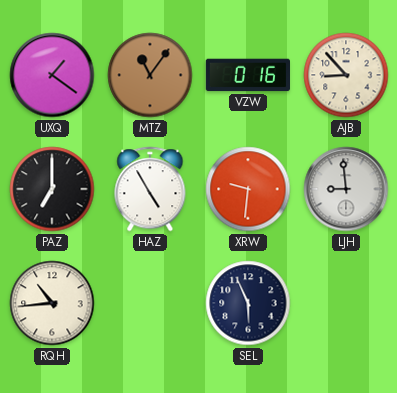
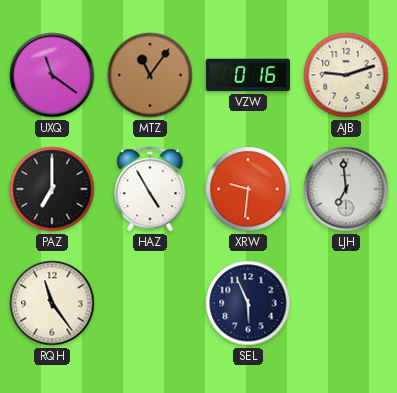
UXQ: 1:21 -> 11:21 (52, 75)
AJB: 8:53 -> 9:12 (346, 75)
LJH: 8:59 -> 6:59 (346, 189)
RQH: 10:44 -> 11:24 (52, 303)
